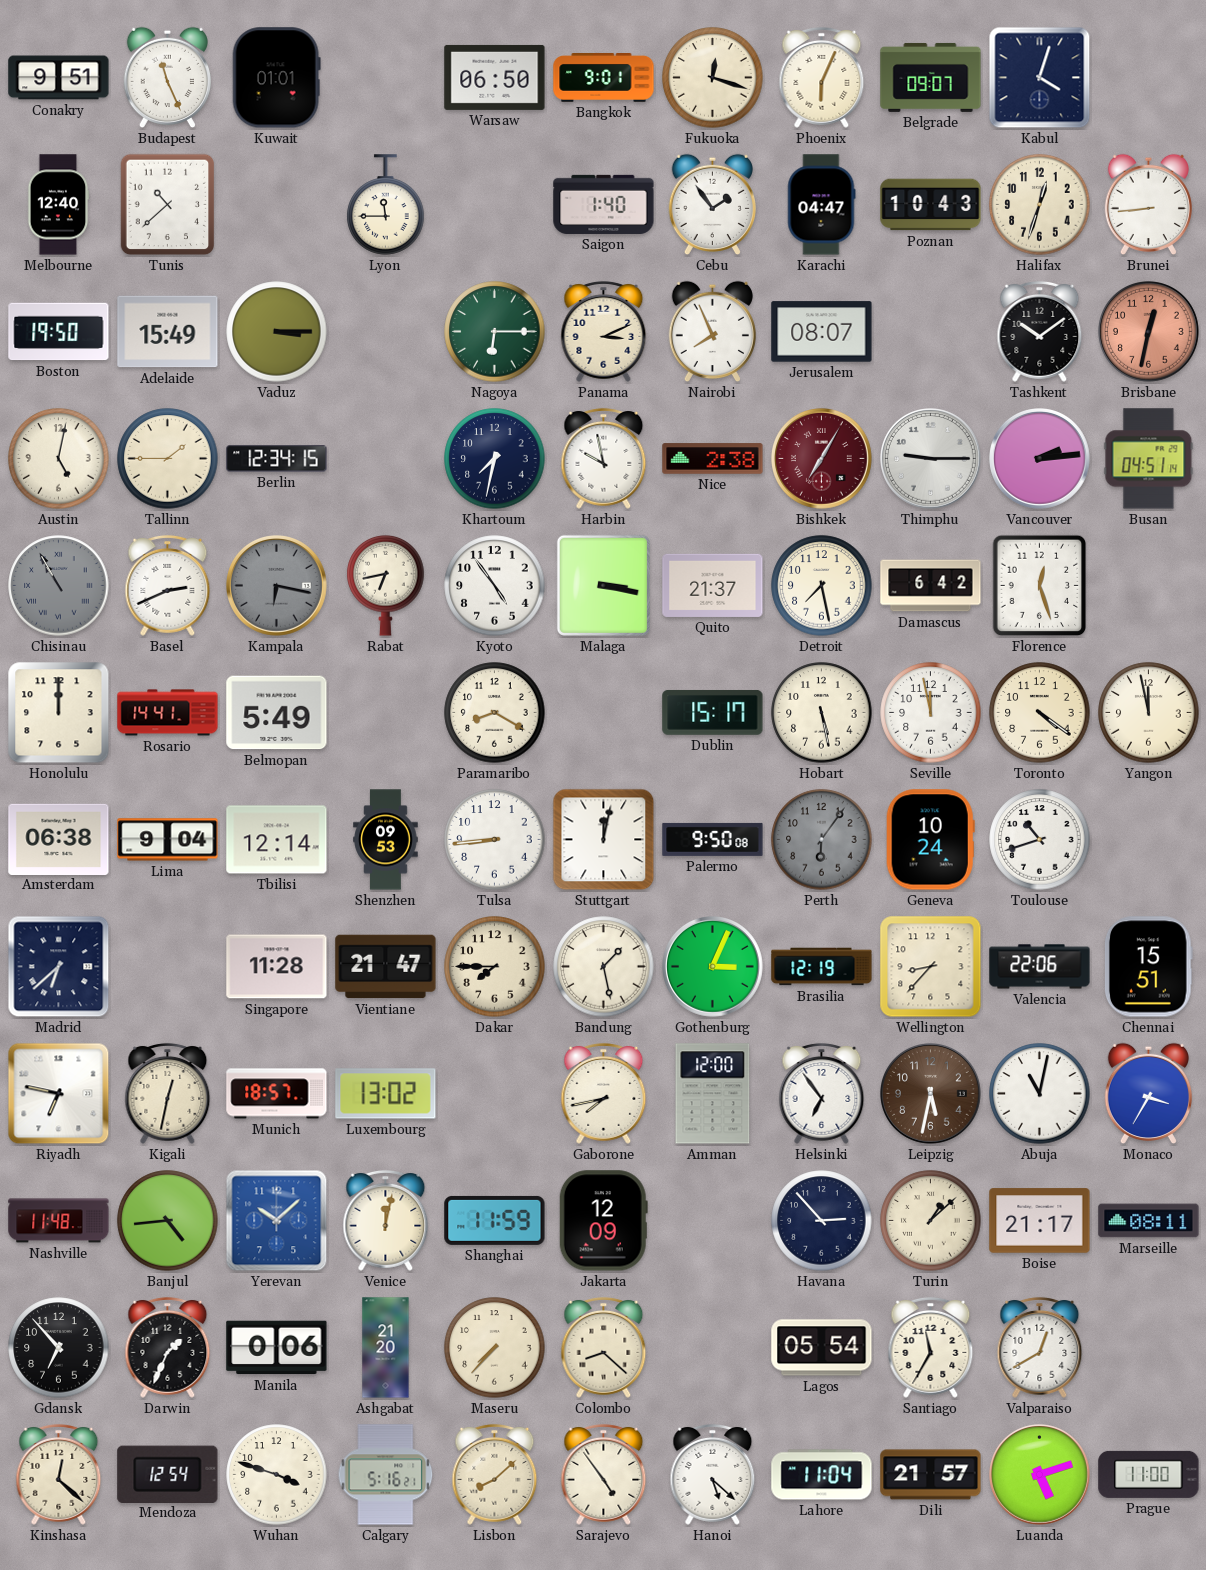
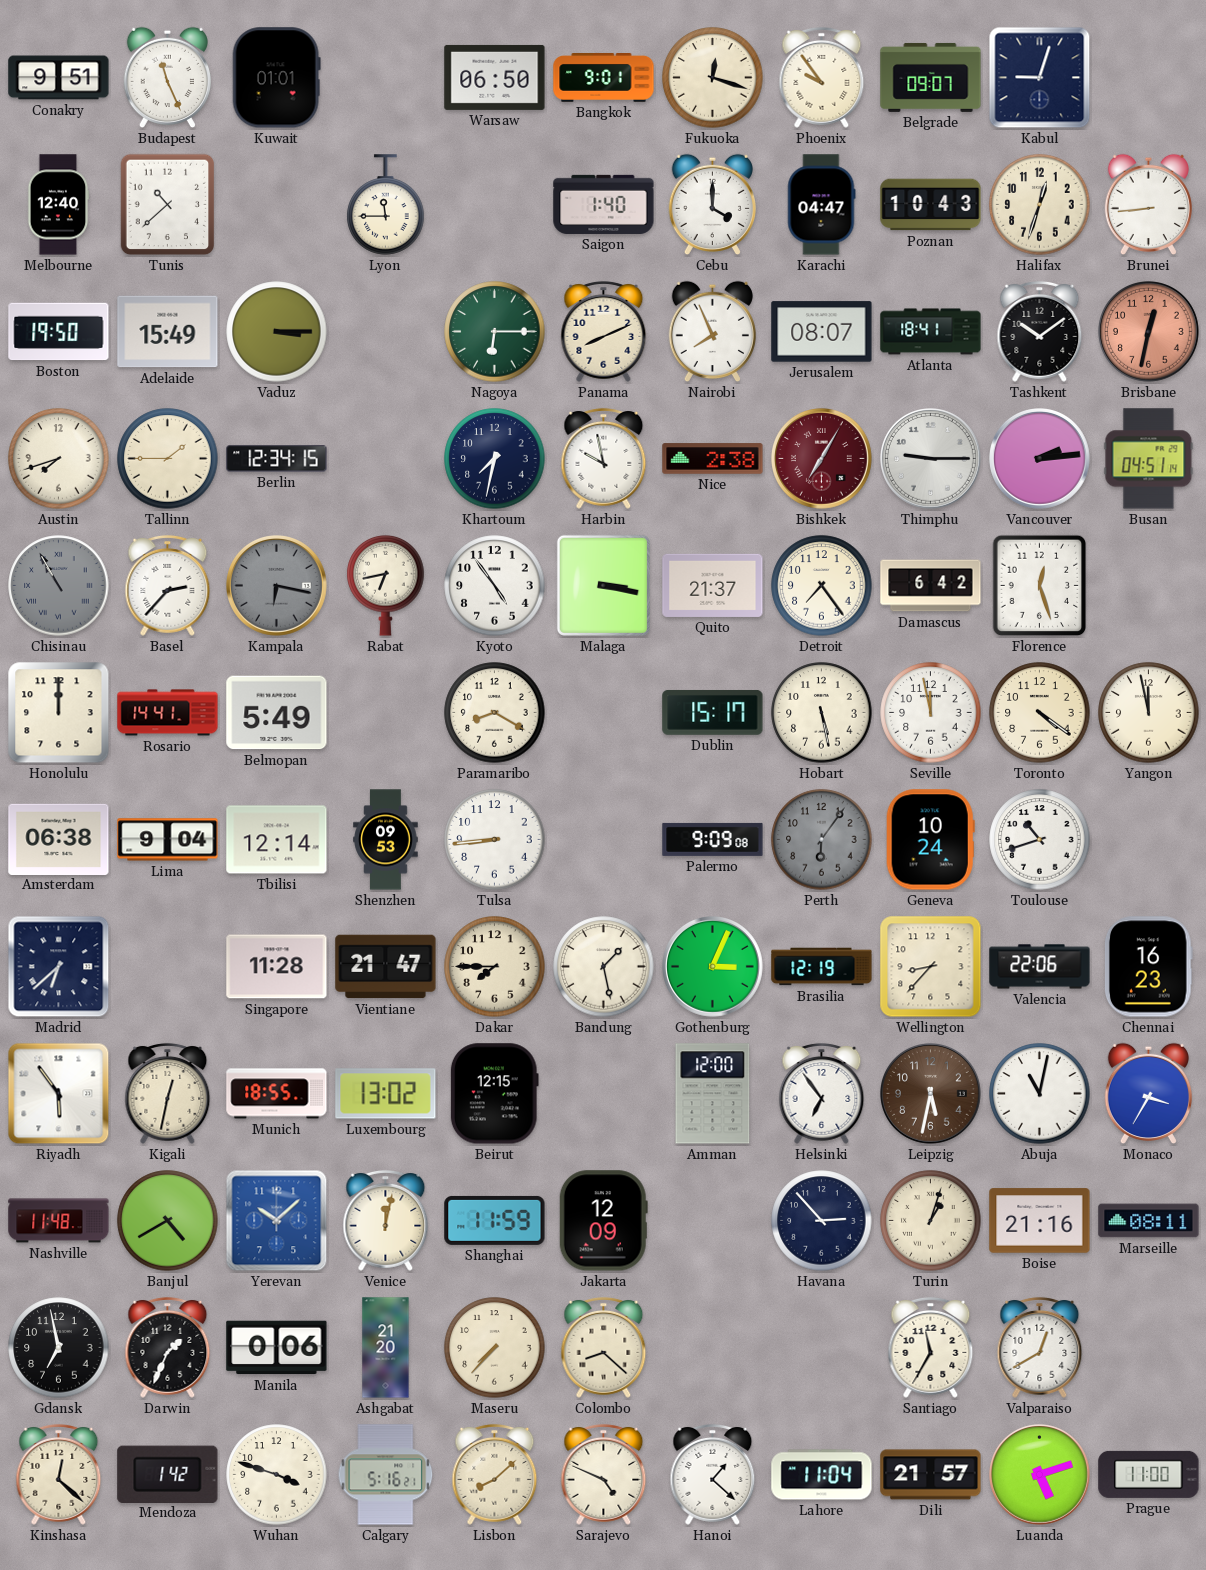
Phoenix: 6:04 -> 9:54 (822, 77)
Kabul: 4:03 -> 9:03 (1040, 78)
Cebu: 1:54 -> 4:00 (712, 205)
Panama: 3:11 -> 8:11 (604, 331)
Atlanta: none -> 18:41 (931, 332)
Austin: 5:02 -> 7:42 (59, 459)
Basel: 2:41 -> 2:37 (168, 585)
Detroit: 7:28 -> 7:24 (822, 586)
Stuttgart: 12:02 -> none (604, 840)
Palermo: 9:50 -> 9:09 (713, 839)
Chennai: 15:51 -> 16:23 (1148, 967)
Riyadh: 6:47 -> 5:54 (59, 1094)
Munich: 18:57 -> 18:55 (277, 1094)
Beirut: none -> 12:15 (494, 1094)
Gaborone: 7:43 -> none (604, 1093)
Banjul: 4:44 -> 4:40 (168, 1221)
Turin: 1:08 -> 1:03 (931, 1221)
Boise: 21:17 -> 21:16 (1040, 1221)
Gdansk: 6:53 -> 6:58 (59, 1348)
Lagos: 05:54 -> none (822, 1348)
Mendoza: 12:54 -> 1:42 (168, 1474)
Sarajevo: 4:54 -> 4:49 (604, 1474)
Hanoi: 5:22 -> 1:22 (713, 1474)
